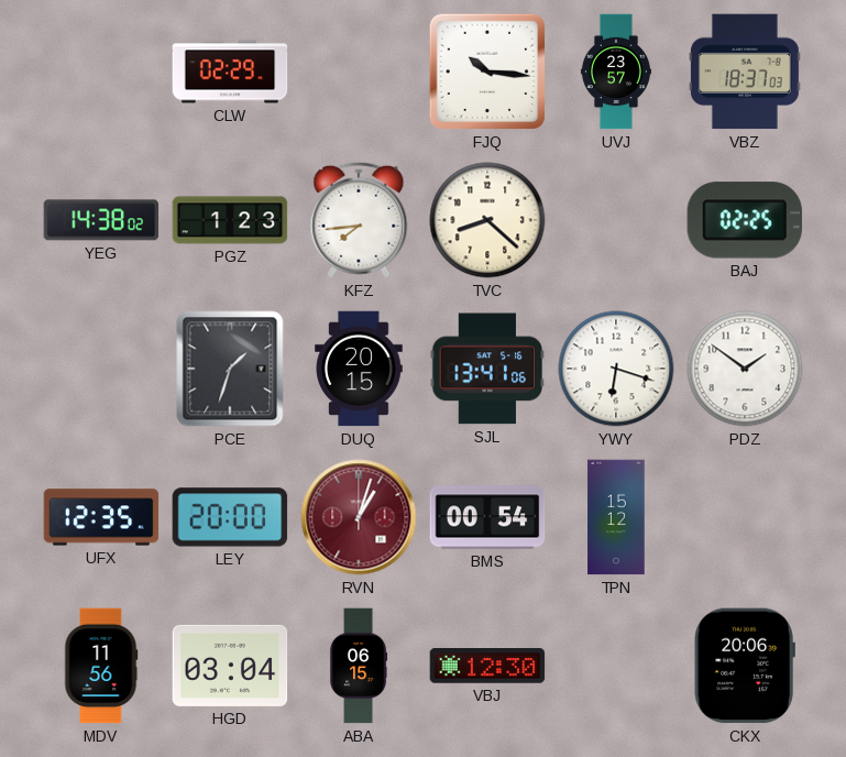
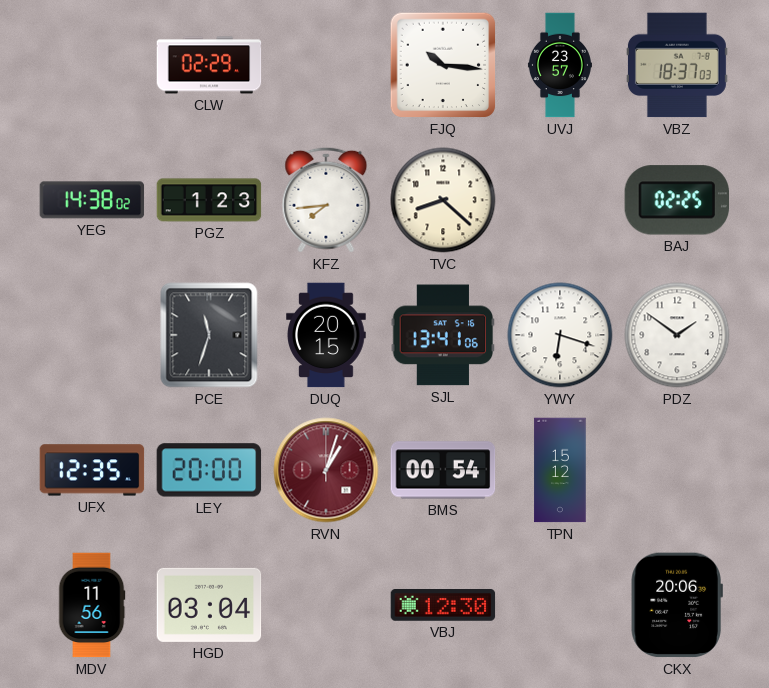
PCE: 1:33 -> 11:33 (209, 335)
ABA: 06:15 -> none (359, 666)
